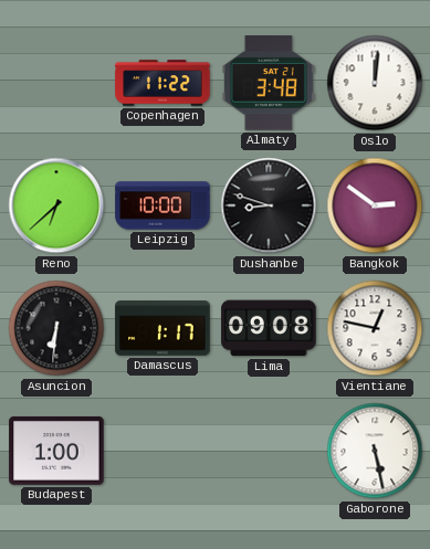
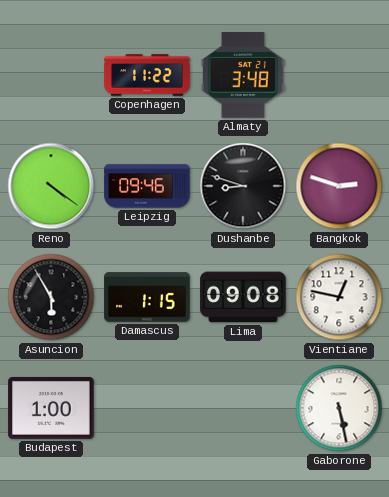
Oslo: 12:01 -> none (375, 83)
Reno: 6:38 -> 4:21 (51, 186)
Leipzig: 10:00 -> 09:46 (147, 186)
Bangkok: 2:51 -> 2:48 (339, 186)
Asuncion: 6:31 -> 5:55 (51, 297)
Damascus: 1:17 -> 1:15 (147, 297)
